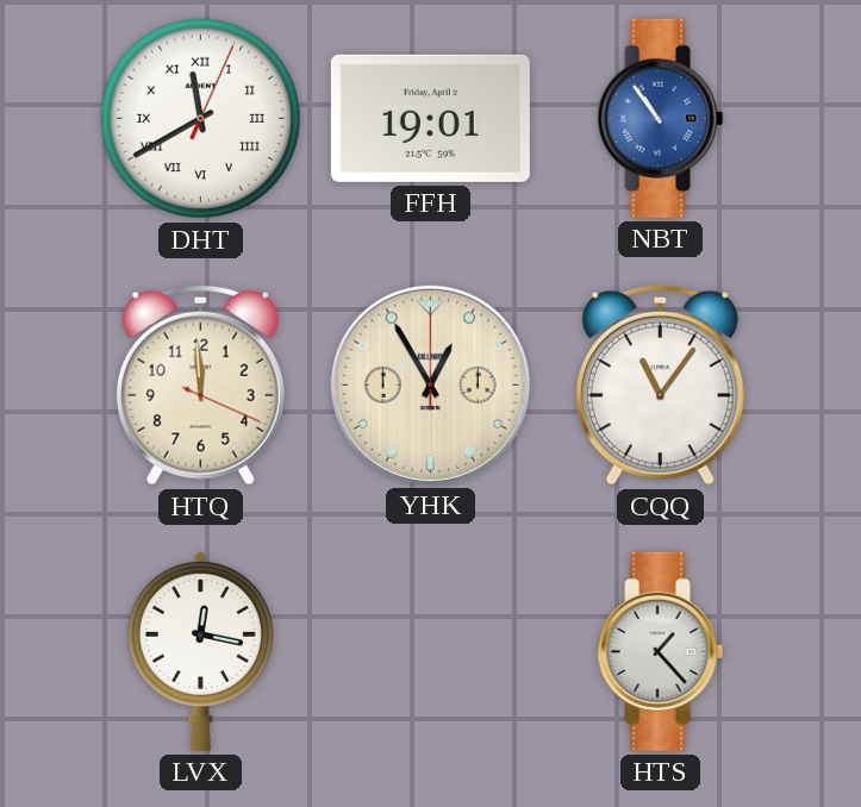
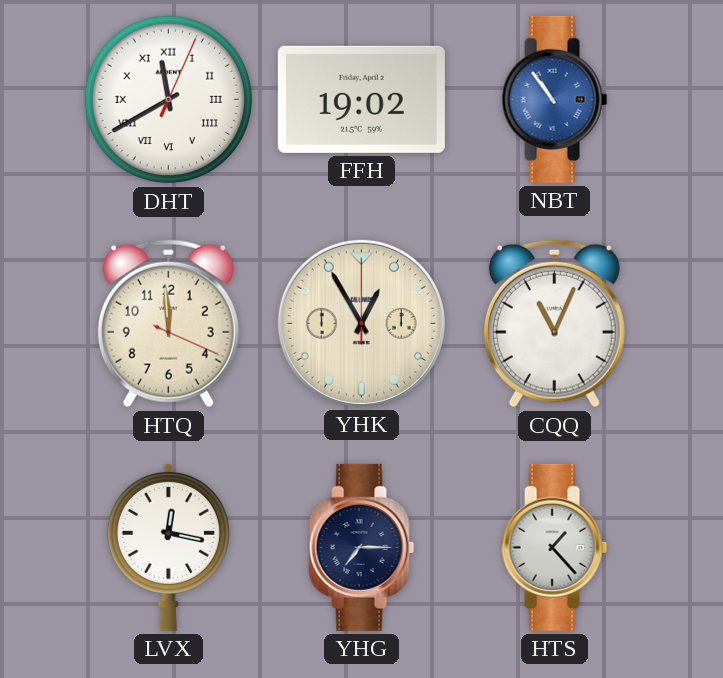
FFH: 19:01 -> 19:02 (361, 99)
CQQ: 11:06 -> 11:04 (554, 324)
YHG: none -> 7:15 (362, 547)
